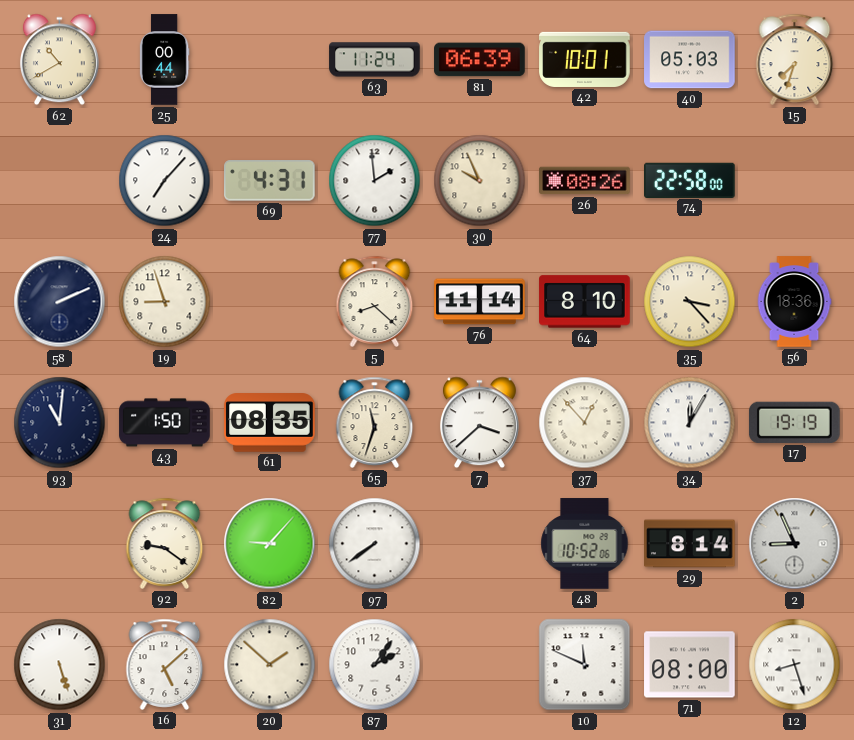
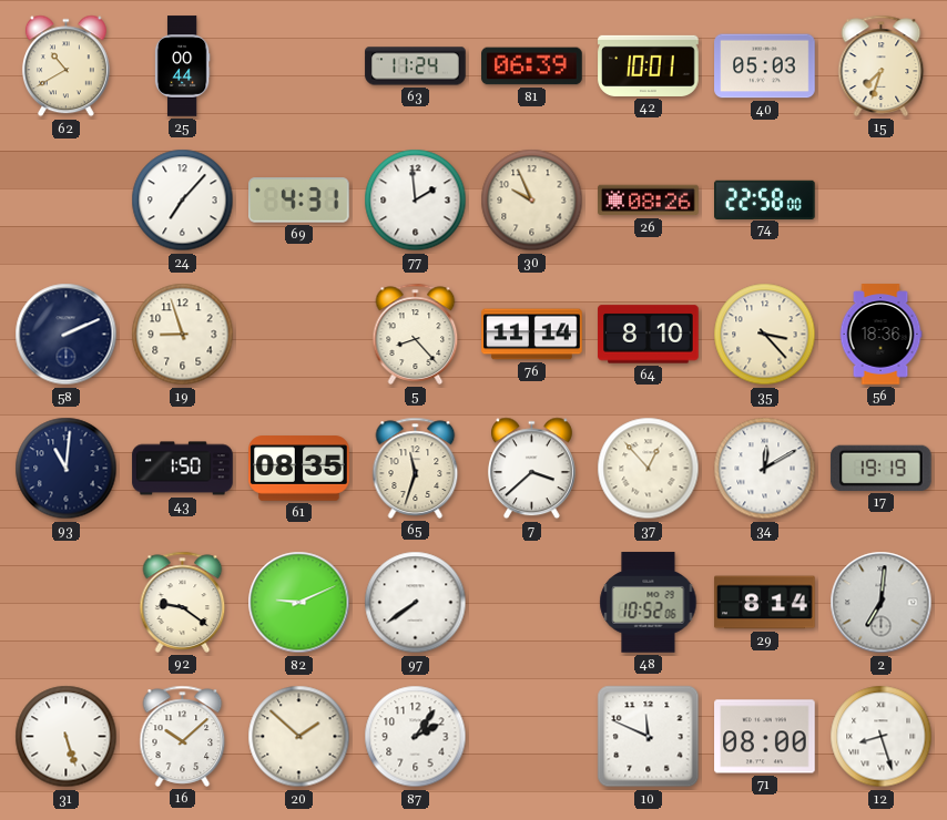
5: 8:22 -> 8:23 (416, 334)
34: 12:05 -> 12:10 (765, 469)
82: 9:07 -> 9:11 (299, 603)
2: 8:56 -> 7:01 (882, 603)
16: 5:08 -> 10:08 (183, 736)
